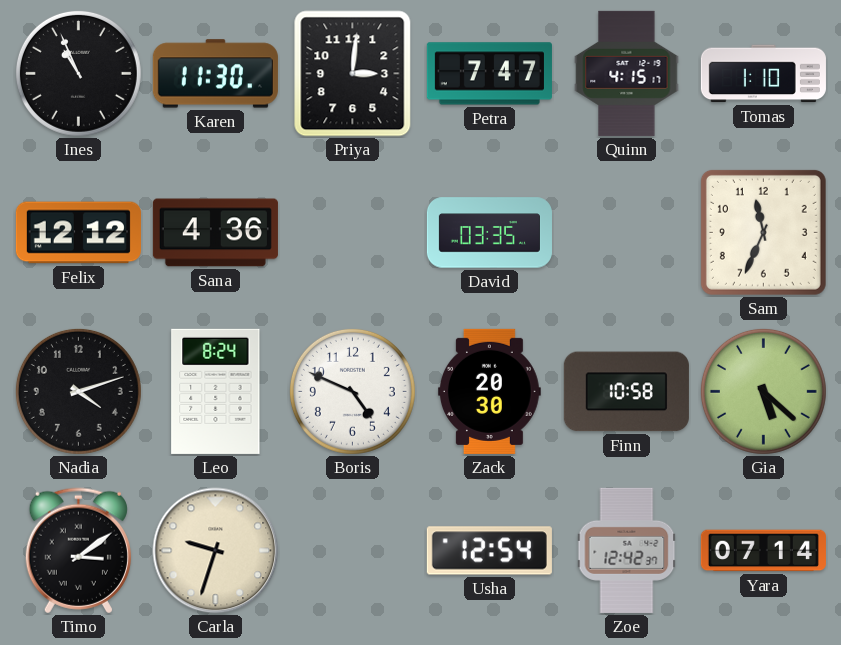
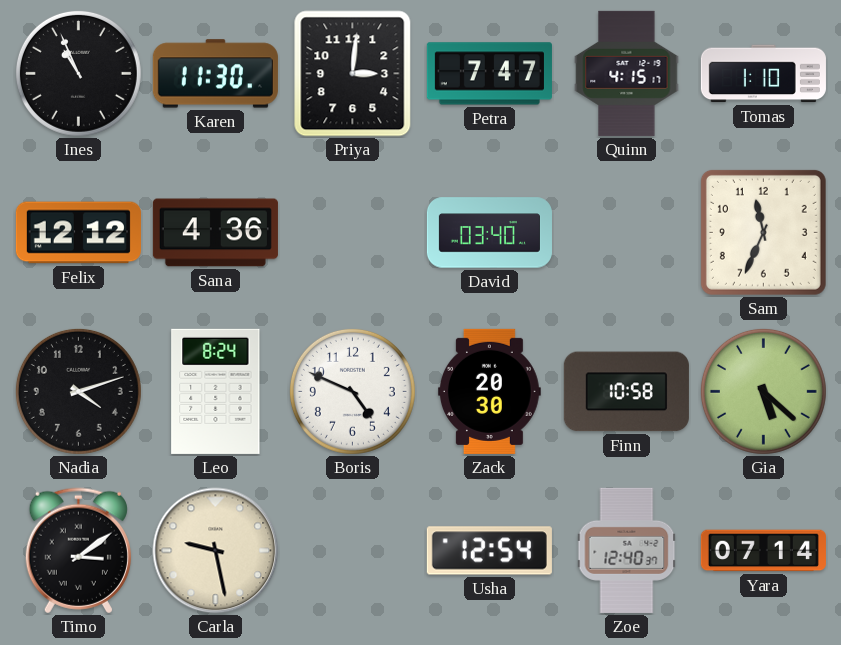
David: 03:35 -> 03:40 (489, 233)
Carla: 9:33 -> 9:28 (216, 551)
Zoe: 12:42 -> 12:40 (627, 550)
